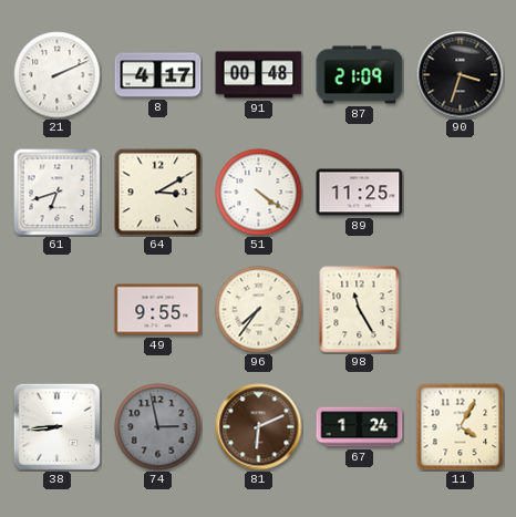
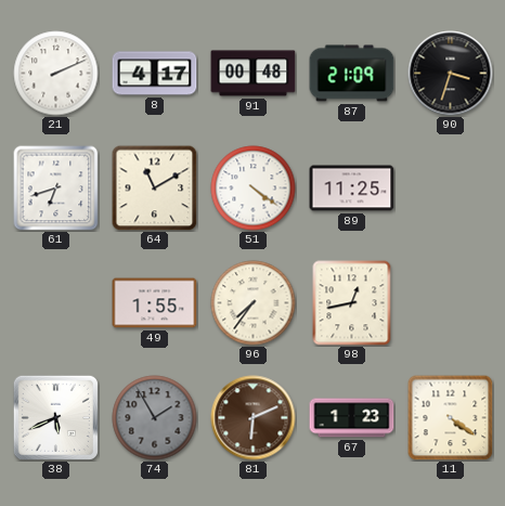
64: 3:10 -> 11:10 (155, 189)
49: 9:55 -> 1:55 (155, 303)
98: 11:25 -> 12:43 (352, 303)
38: 8:44 -> 5:41 (55, 417)
74: 2:58 -> 1:55 (155, 418)
67: 1:24 -> 1:23 (352, 418)
11: 4:05 -> 4:21 (451, 418)
